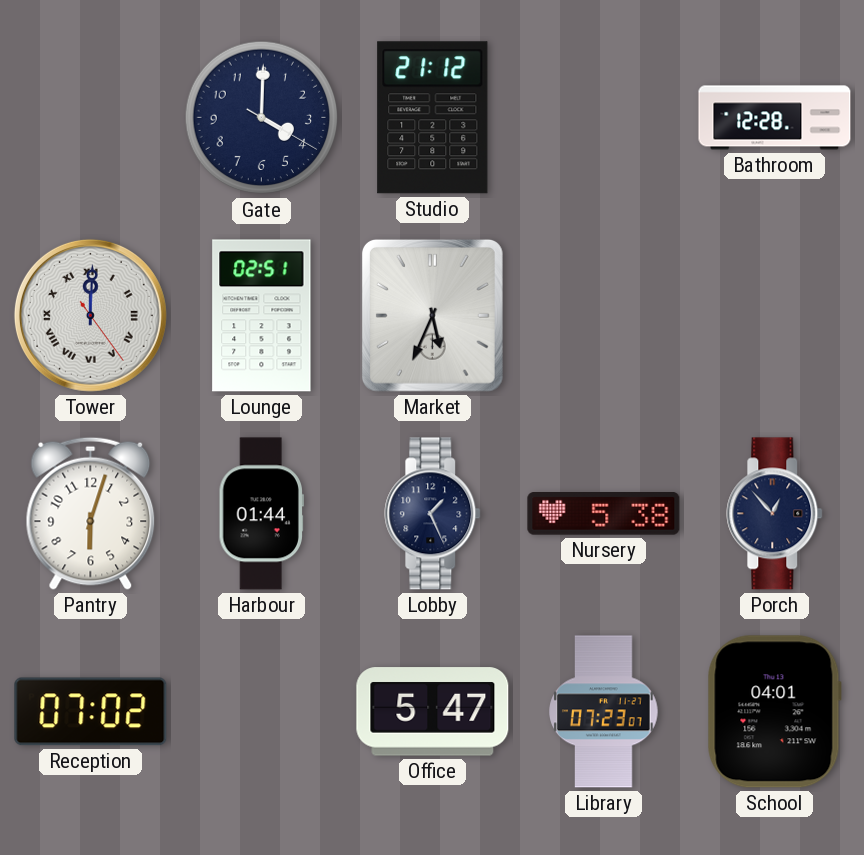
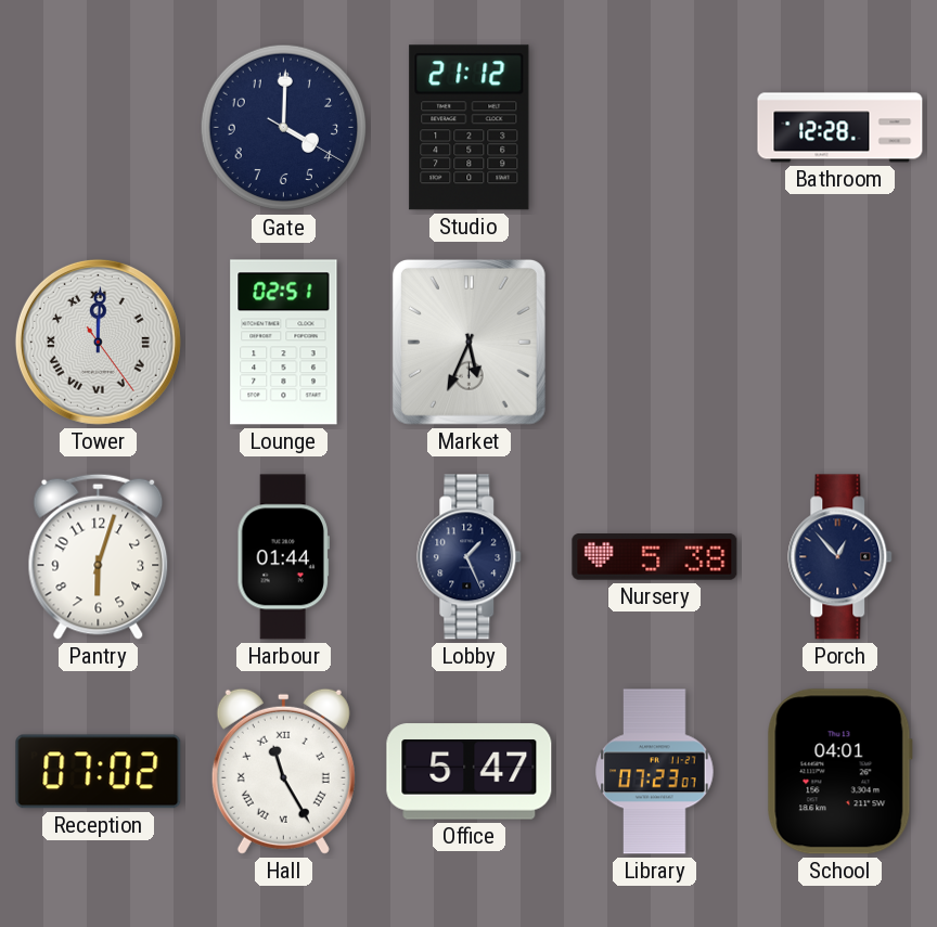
Hall: none -> 11:25 (283, 771)
